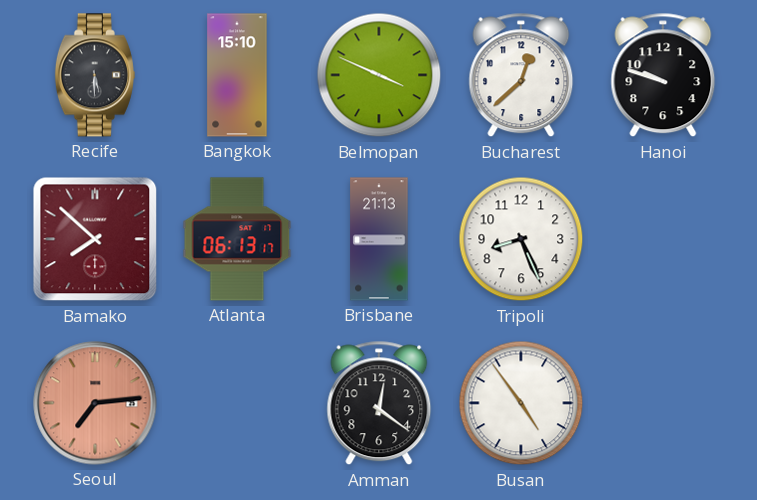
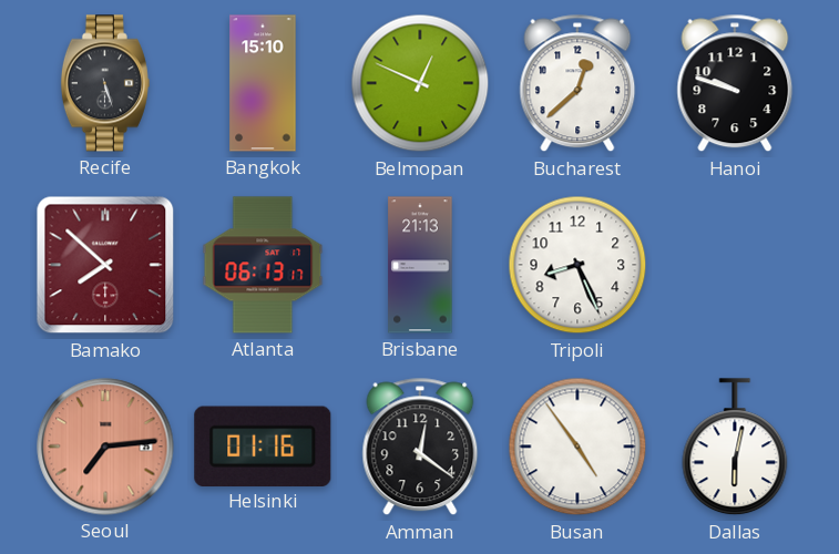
Recife: 5:30 -> 5:27 (105, 83)
Belmopan: 3:49 -> 12:49 (420, 83)
Helsinki: none -> 01:16 (263, 445)
Dallas: none -> 6:02 (735, 448)
